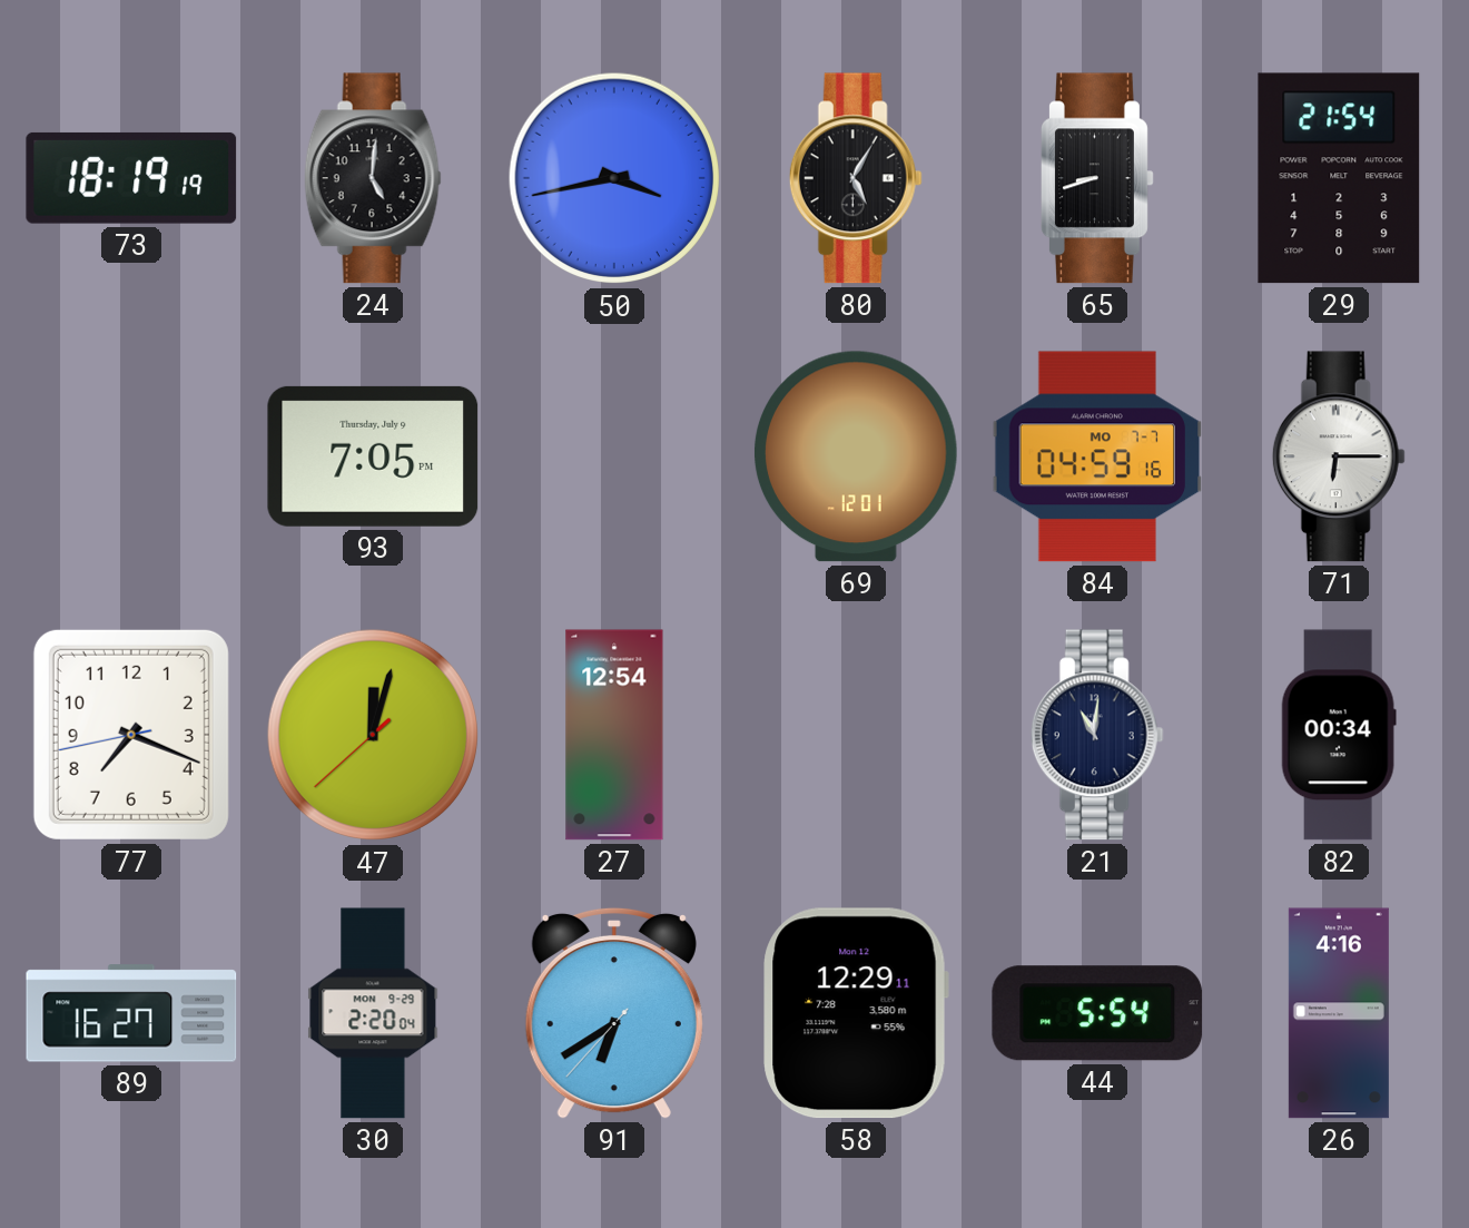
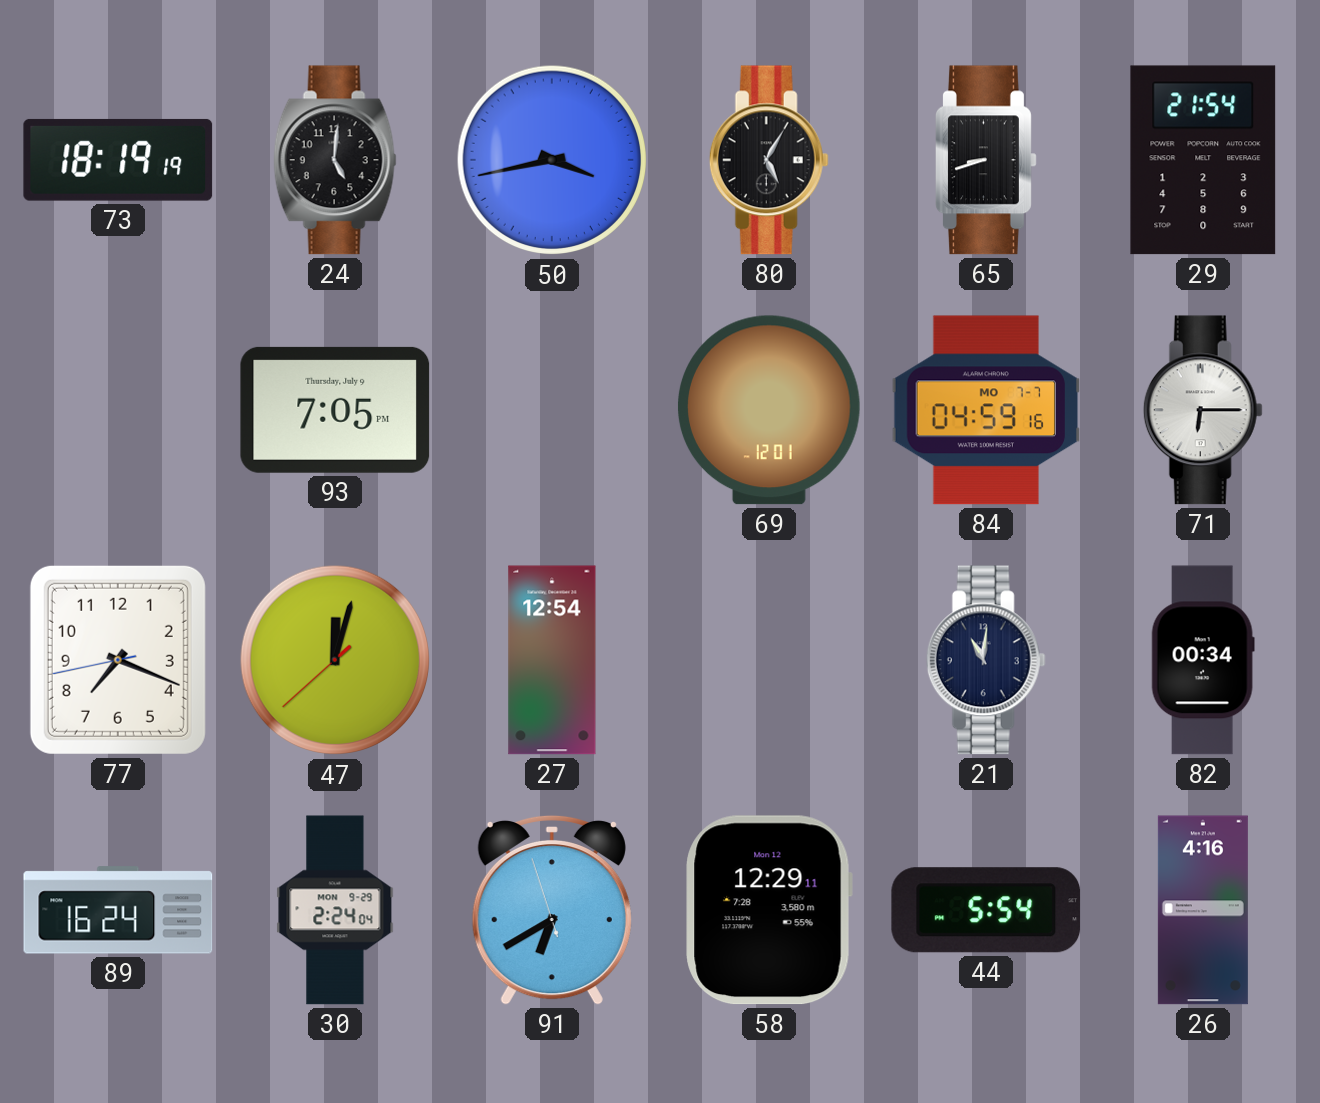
89: 16:27 -> 16:24 (118, 910)
30: 2:20 -> 2:24 (335, 910)
91: 6:39:37 -> 6:39:57 (552, 910)
